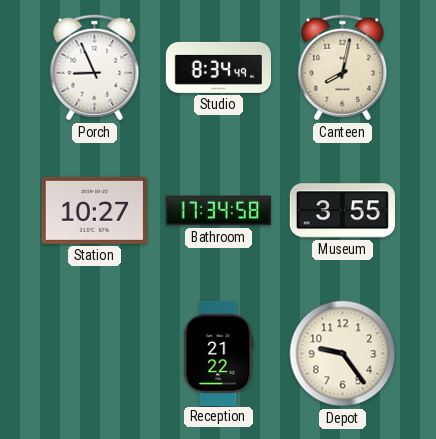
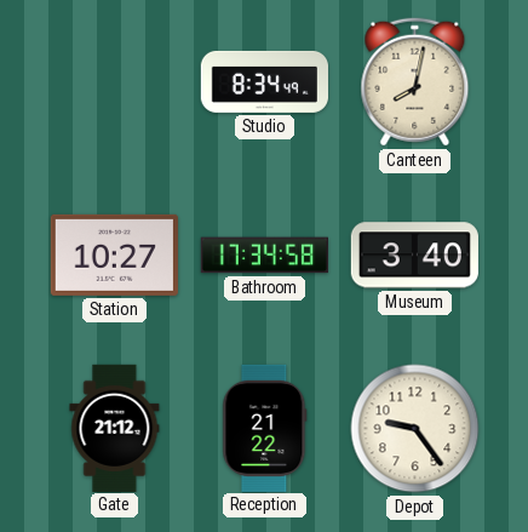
Porch: 8:56 -> none (95, 68)
Museum: 3:55 -> 3:40 (414, 256)
Gate: none -> 21:12 (115, 428)
